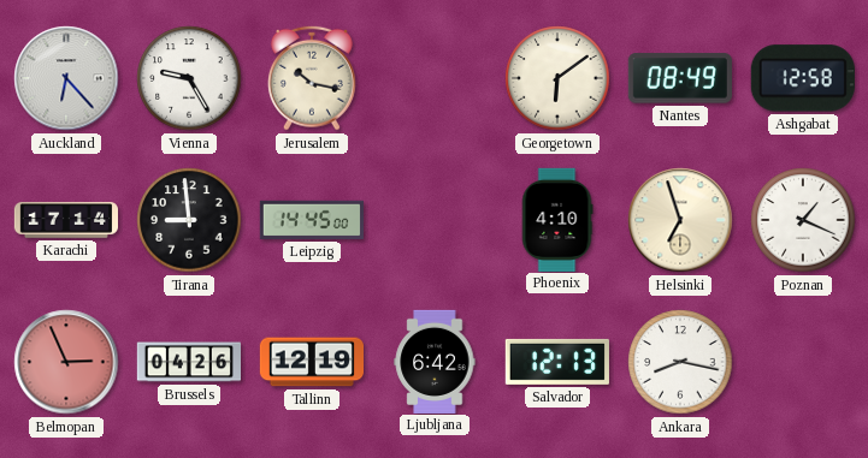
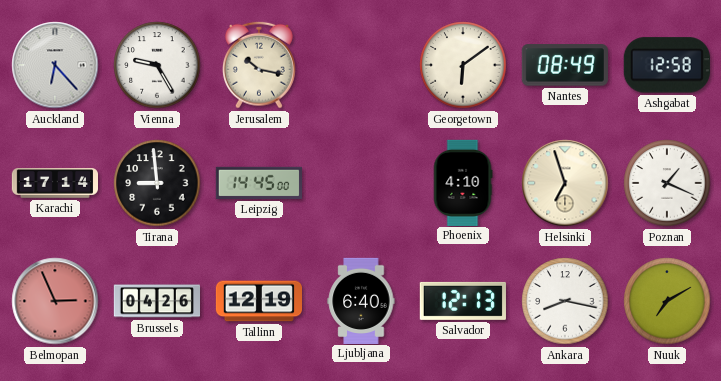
Ljubljana: 6:42 -> 6:40 (361, 300)
Nuuk: none -> 7:10 (667, 301)
